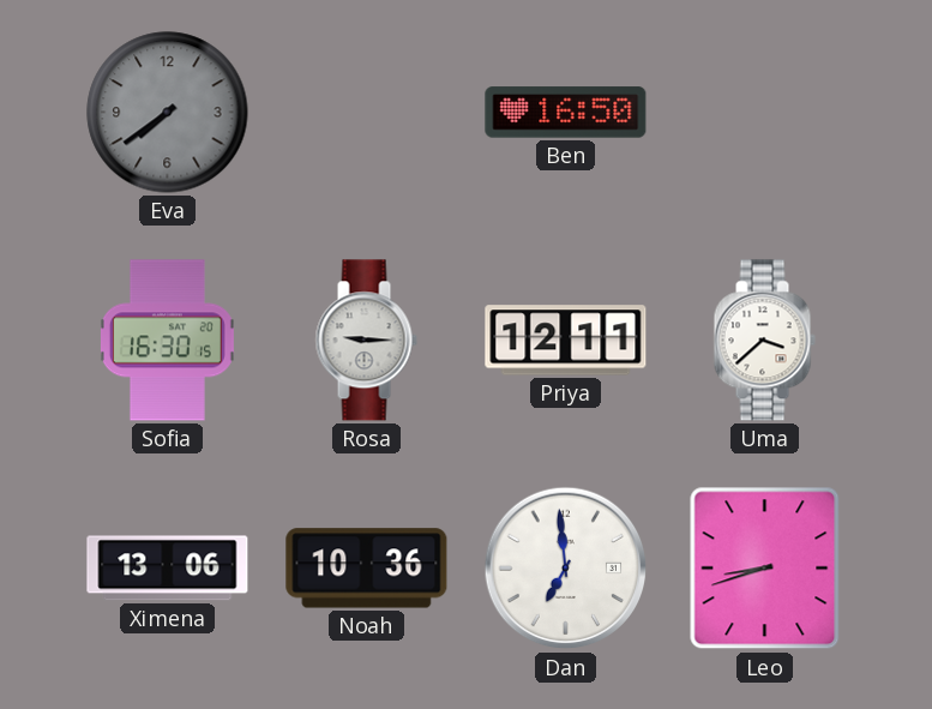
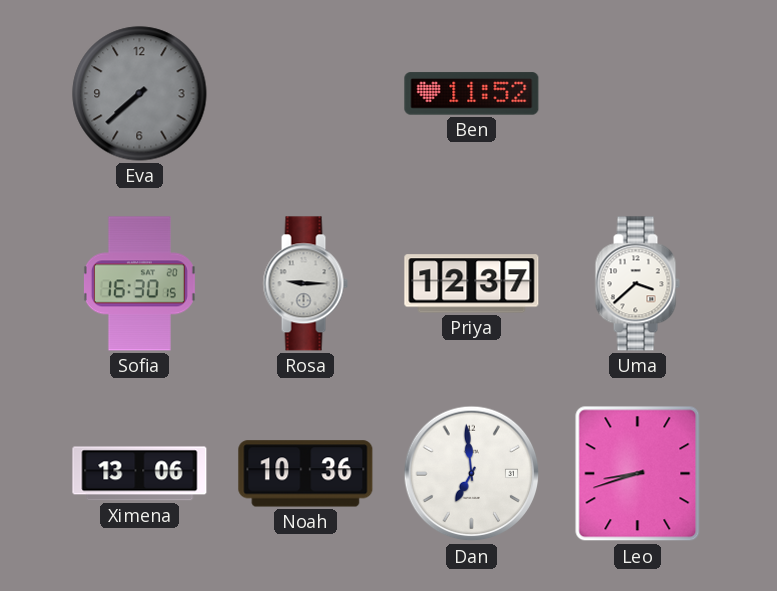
Eva: 7:39 -> 7:38 (140, 94)
Ben: 16:50 -> 11:52 (472, 94)
Priya: 12:11 -> 12:37 (472, 284)
